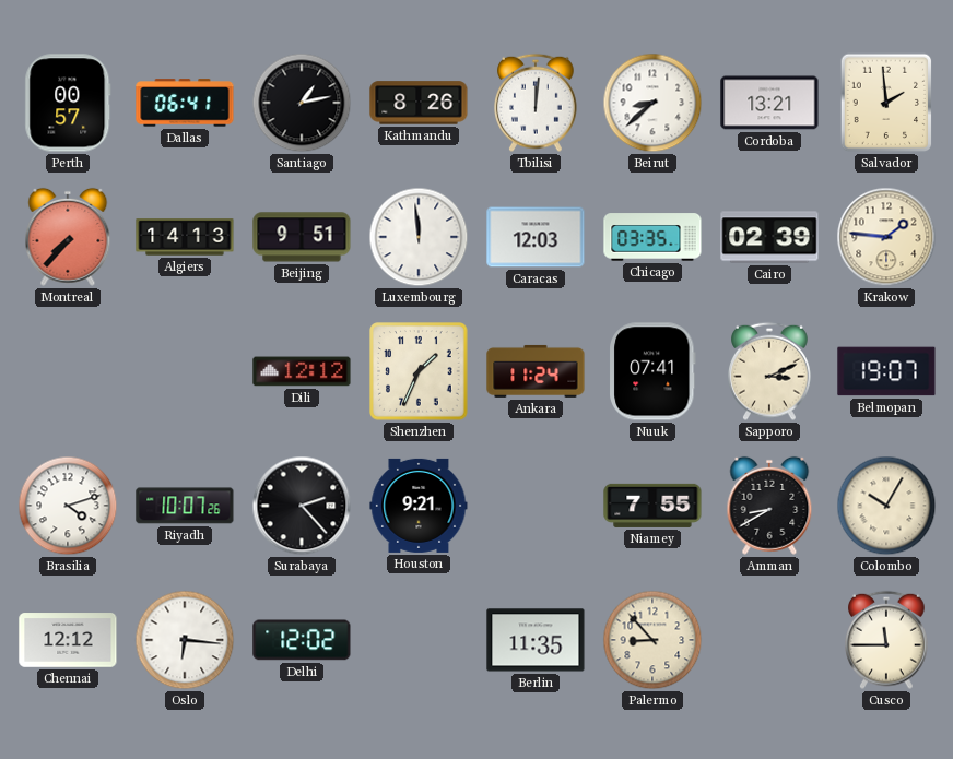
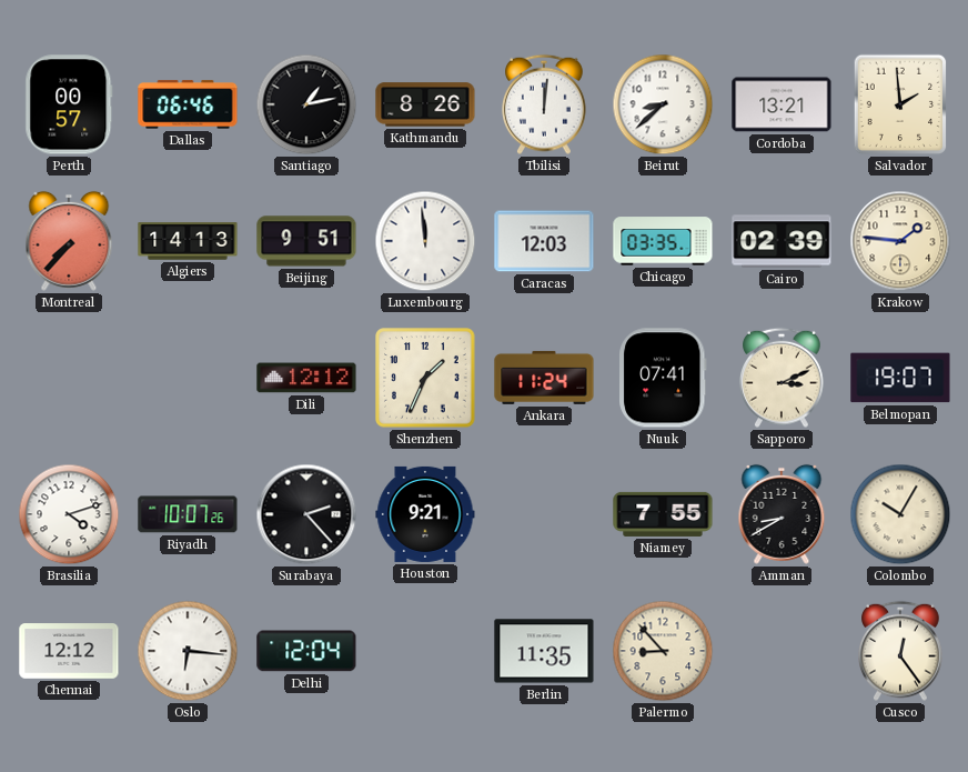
Dallas: 06:41 -> 06:46 (188, 104)
Delhi: 12:02 -> 12:04 (306, 651)
Cusco: 11:45 -> 12:24 (901, 651)
